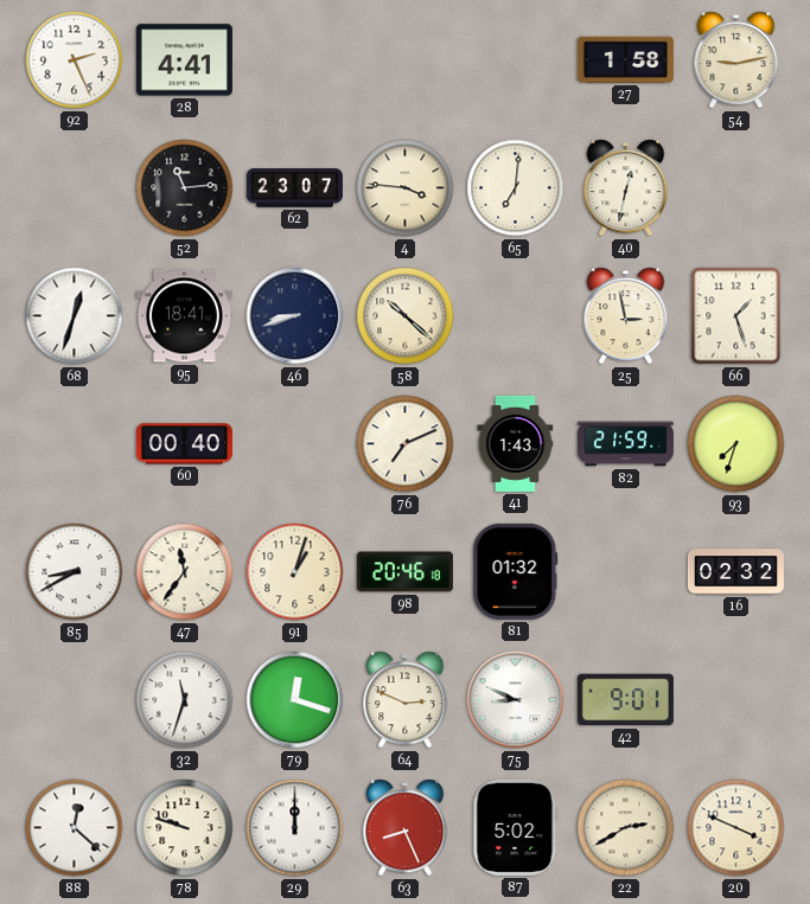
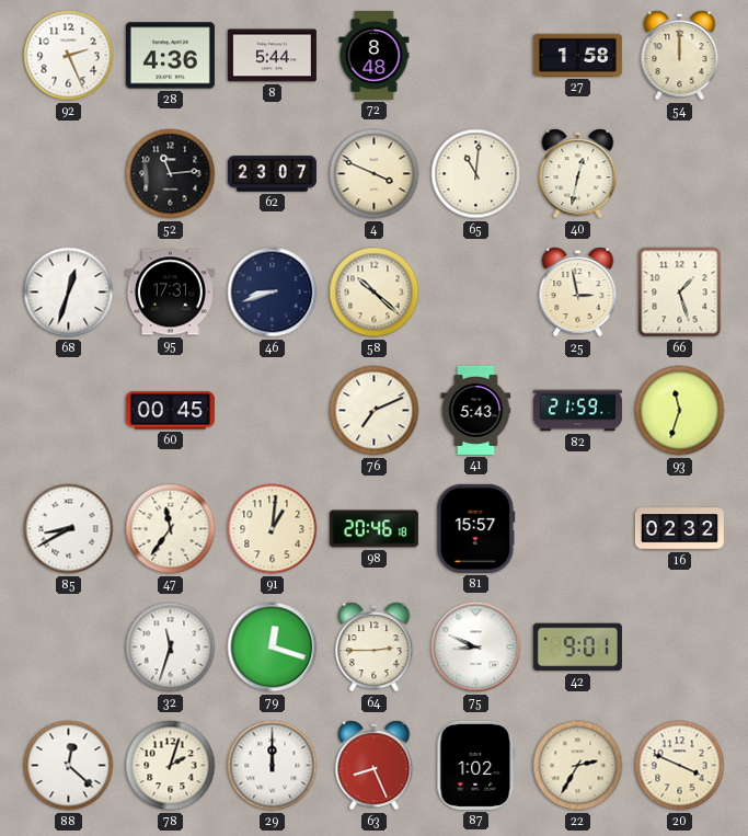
28: 4:41 -> 4:36 (170, 56)
8: none -> 5:44 (272, 56)
72: none -> 8:48 (375, 55)
54: 9:13 -> 12:00 (680, 56)
4: 3:46 -> 3:49 (375, 174)
65: 7:01 -> 11:01 (476, 174)
95: 18:41 -> 17:31 (170, 293)
60: 00:40 -> 00:45 (170, 411)
41: 1:43 -> 5:43 (476, 410)
93: 7:33 -> 11:33 (680, 411)
91: 1:03 -> 1:01 (273, 529)
81: 01:32 -> 15:57 (476, 528)
64: 2:49 -> 2:45 (375, 648)
78: 9:48 -> 2:03 (171, 766)
87: 5:02 -> 1:02 (476, 765)
22: 2:40 -> 2:35 (578, 766)
